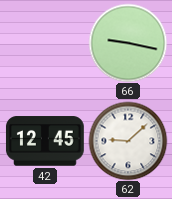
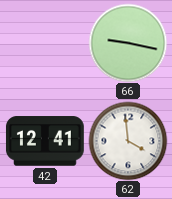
42: 12:45 -> 12:41 (45, 141)
62: 9:08 -> 3:59 (128, 141)
